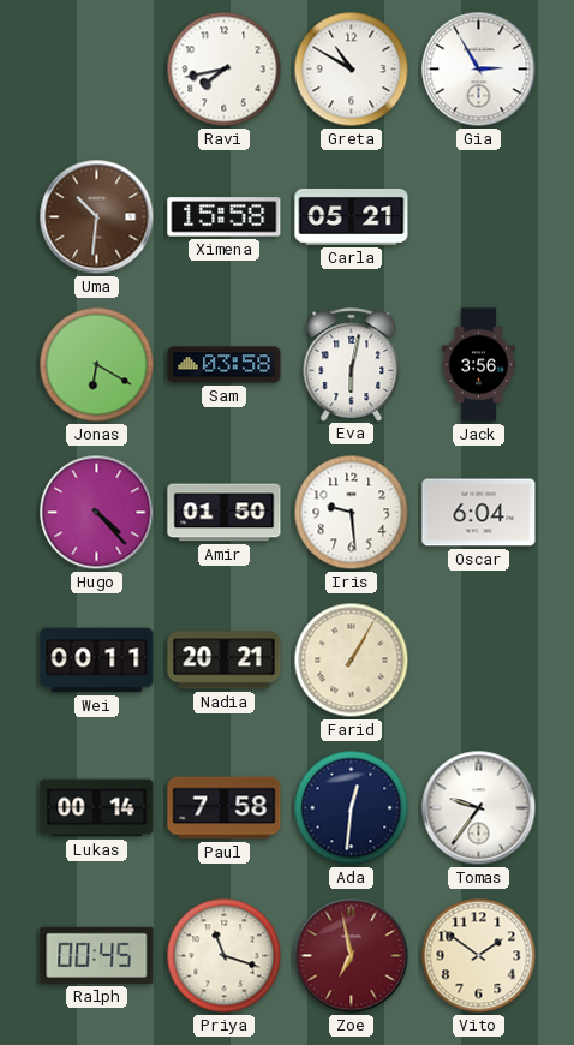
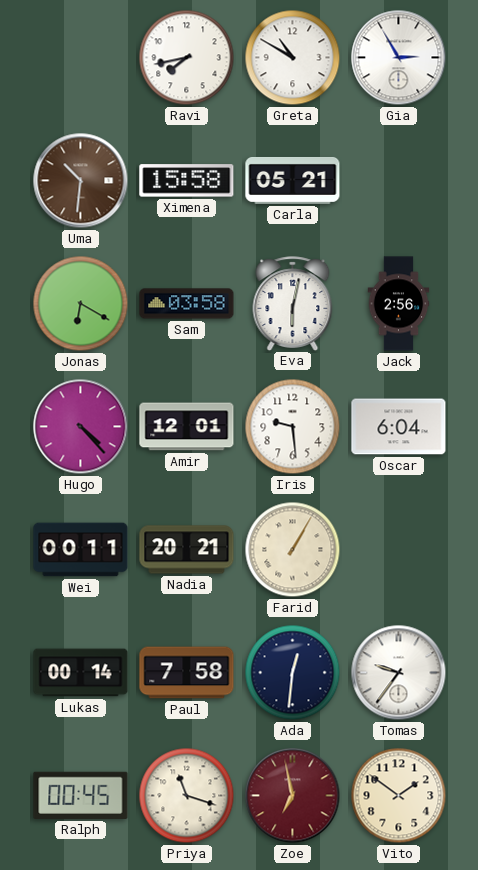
Jack: 3:56 -> 2:56 (399, 304)
Amir: 01:50 -> 12:01 (187, 427)
